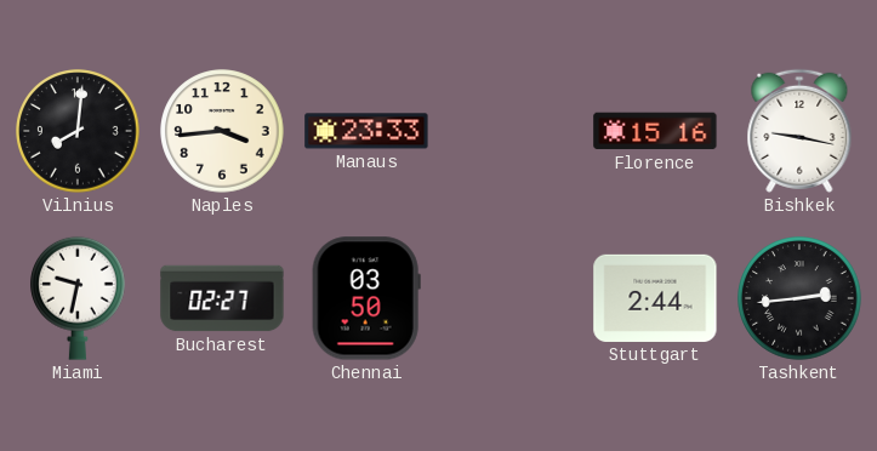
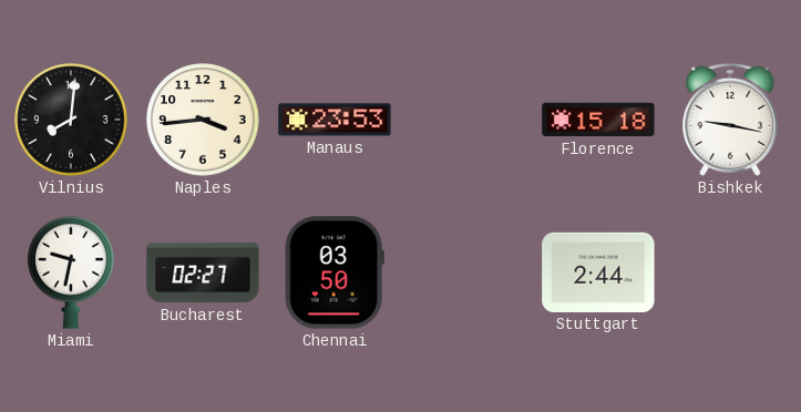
Manaus: 23:33 -> 23:53 (335, 120)
Florence: 15:16 -> 15:18 (598, 120)
Tashkent: 2:44 -> none (799, 298)
